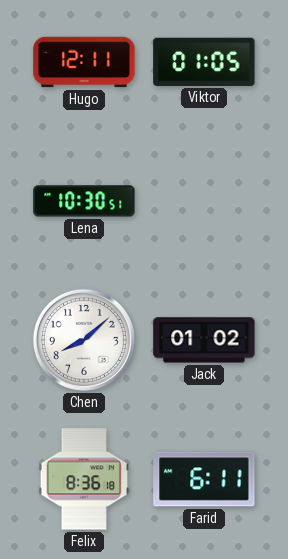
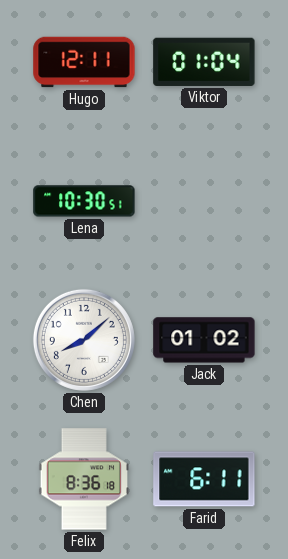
Viktor: 01:05 -> 01:04 (204, 62)
